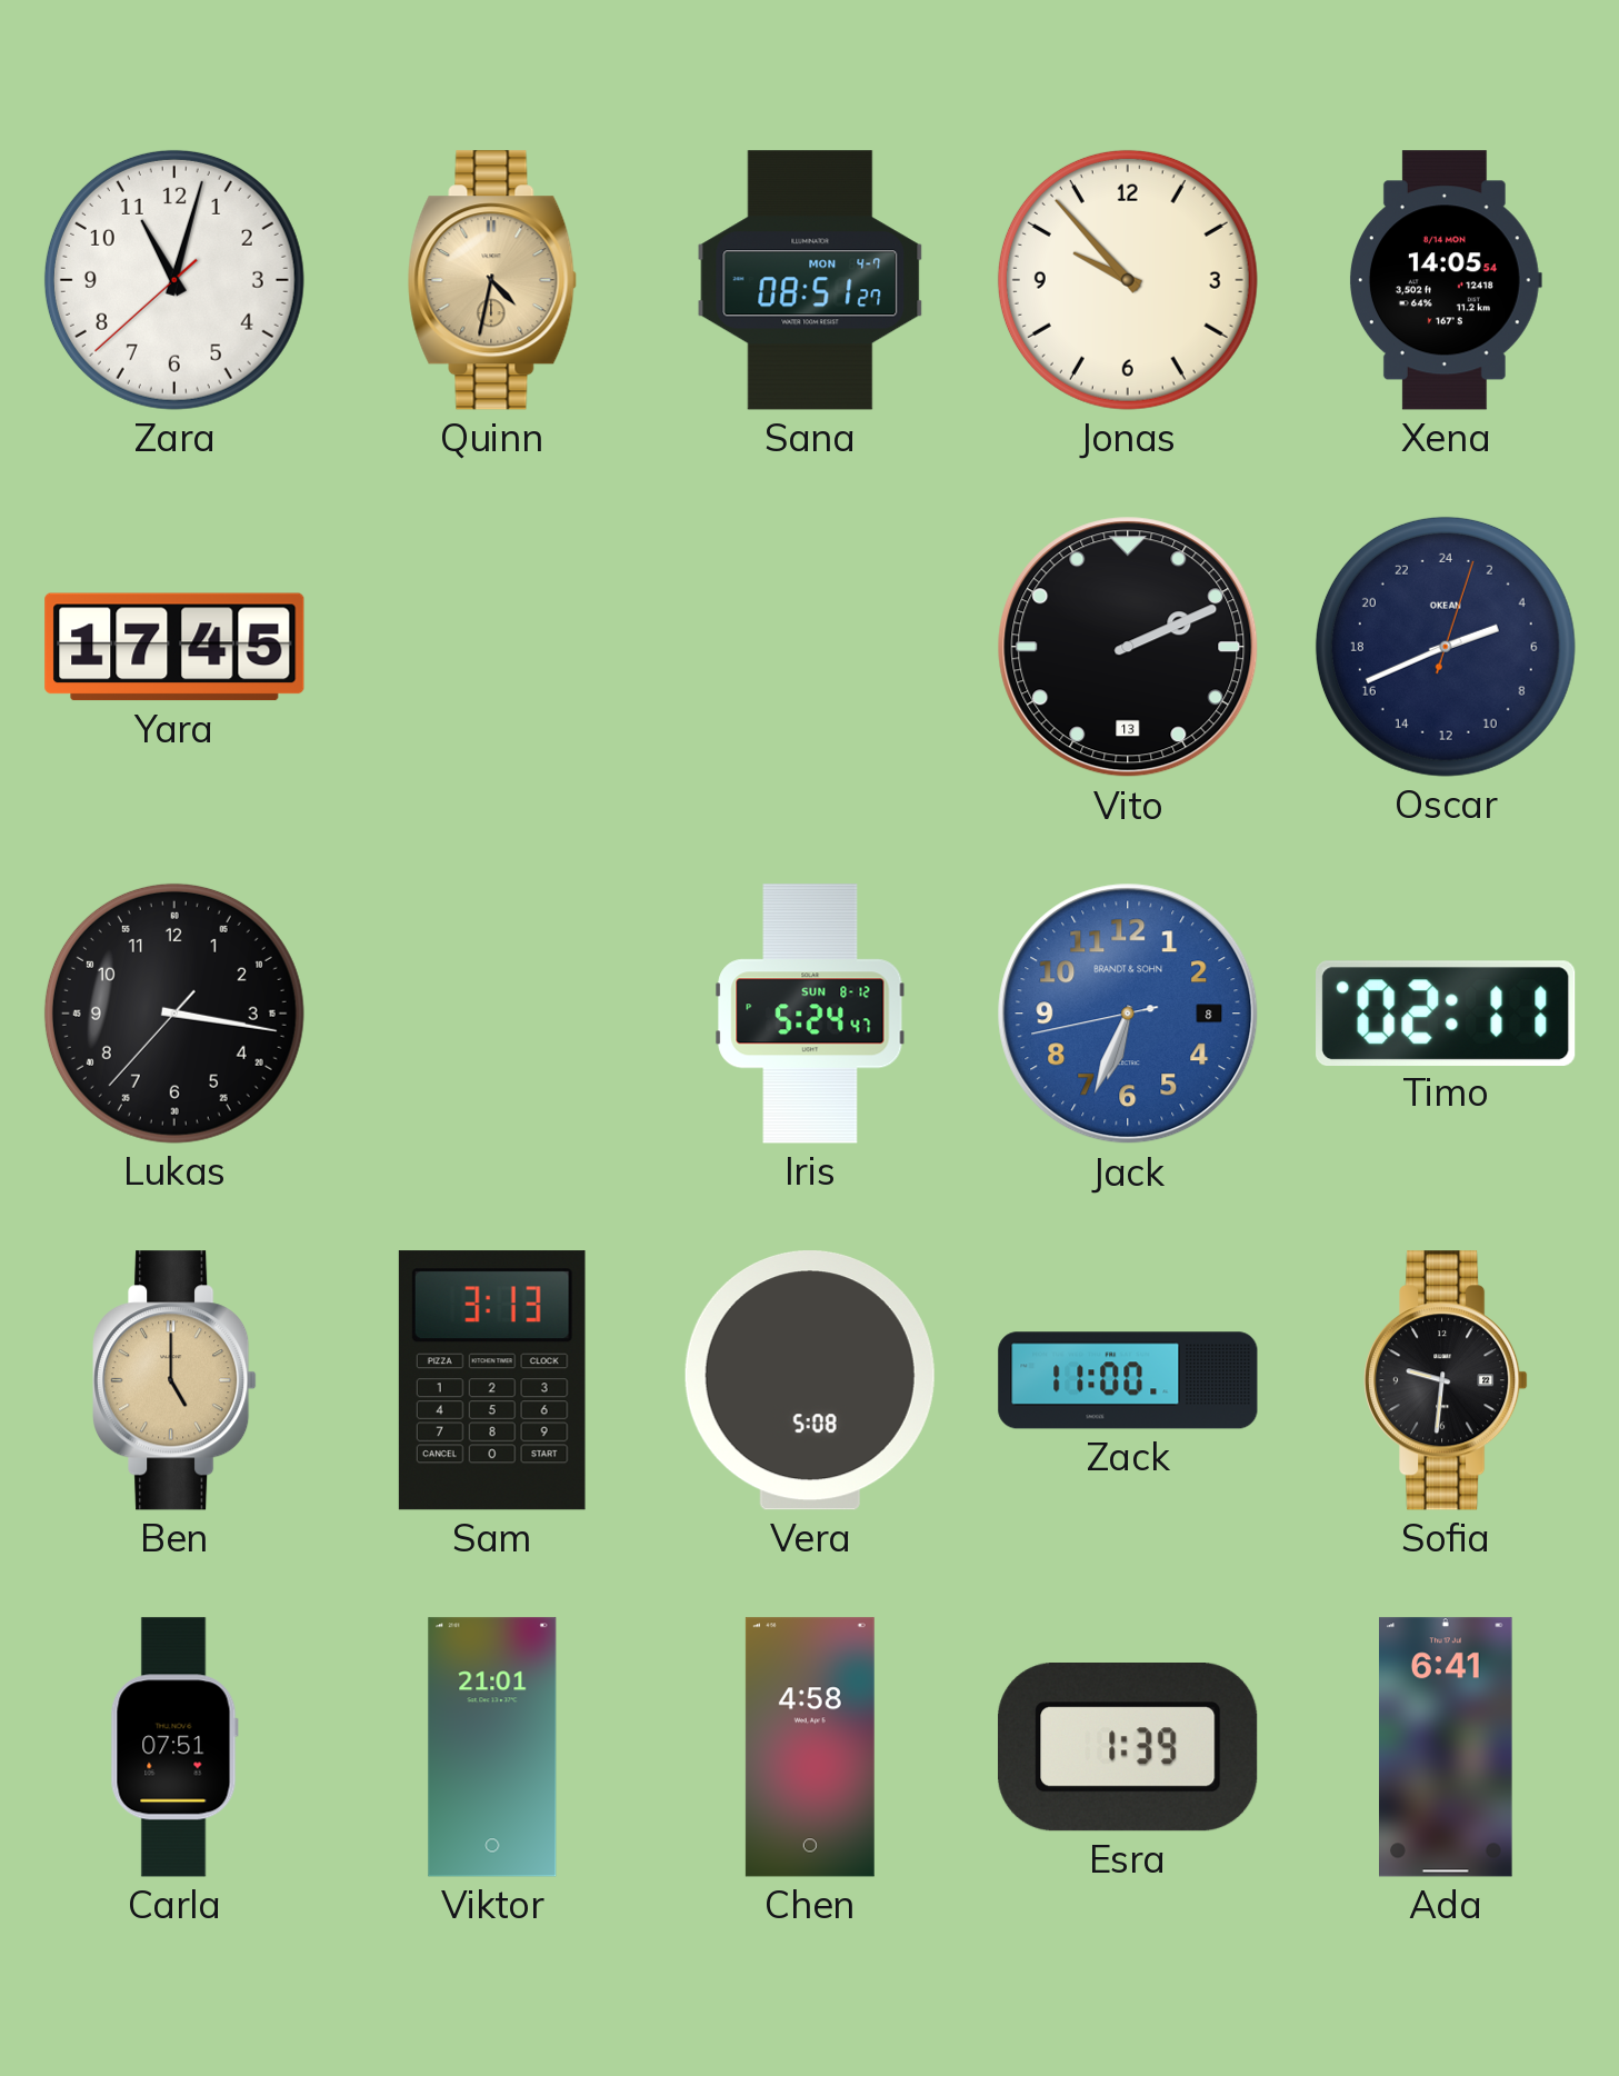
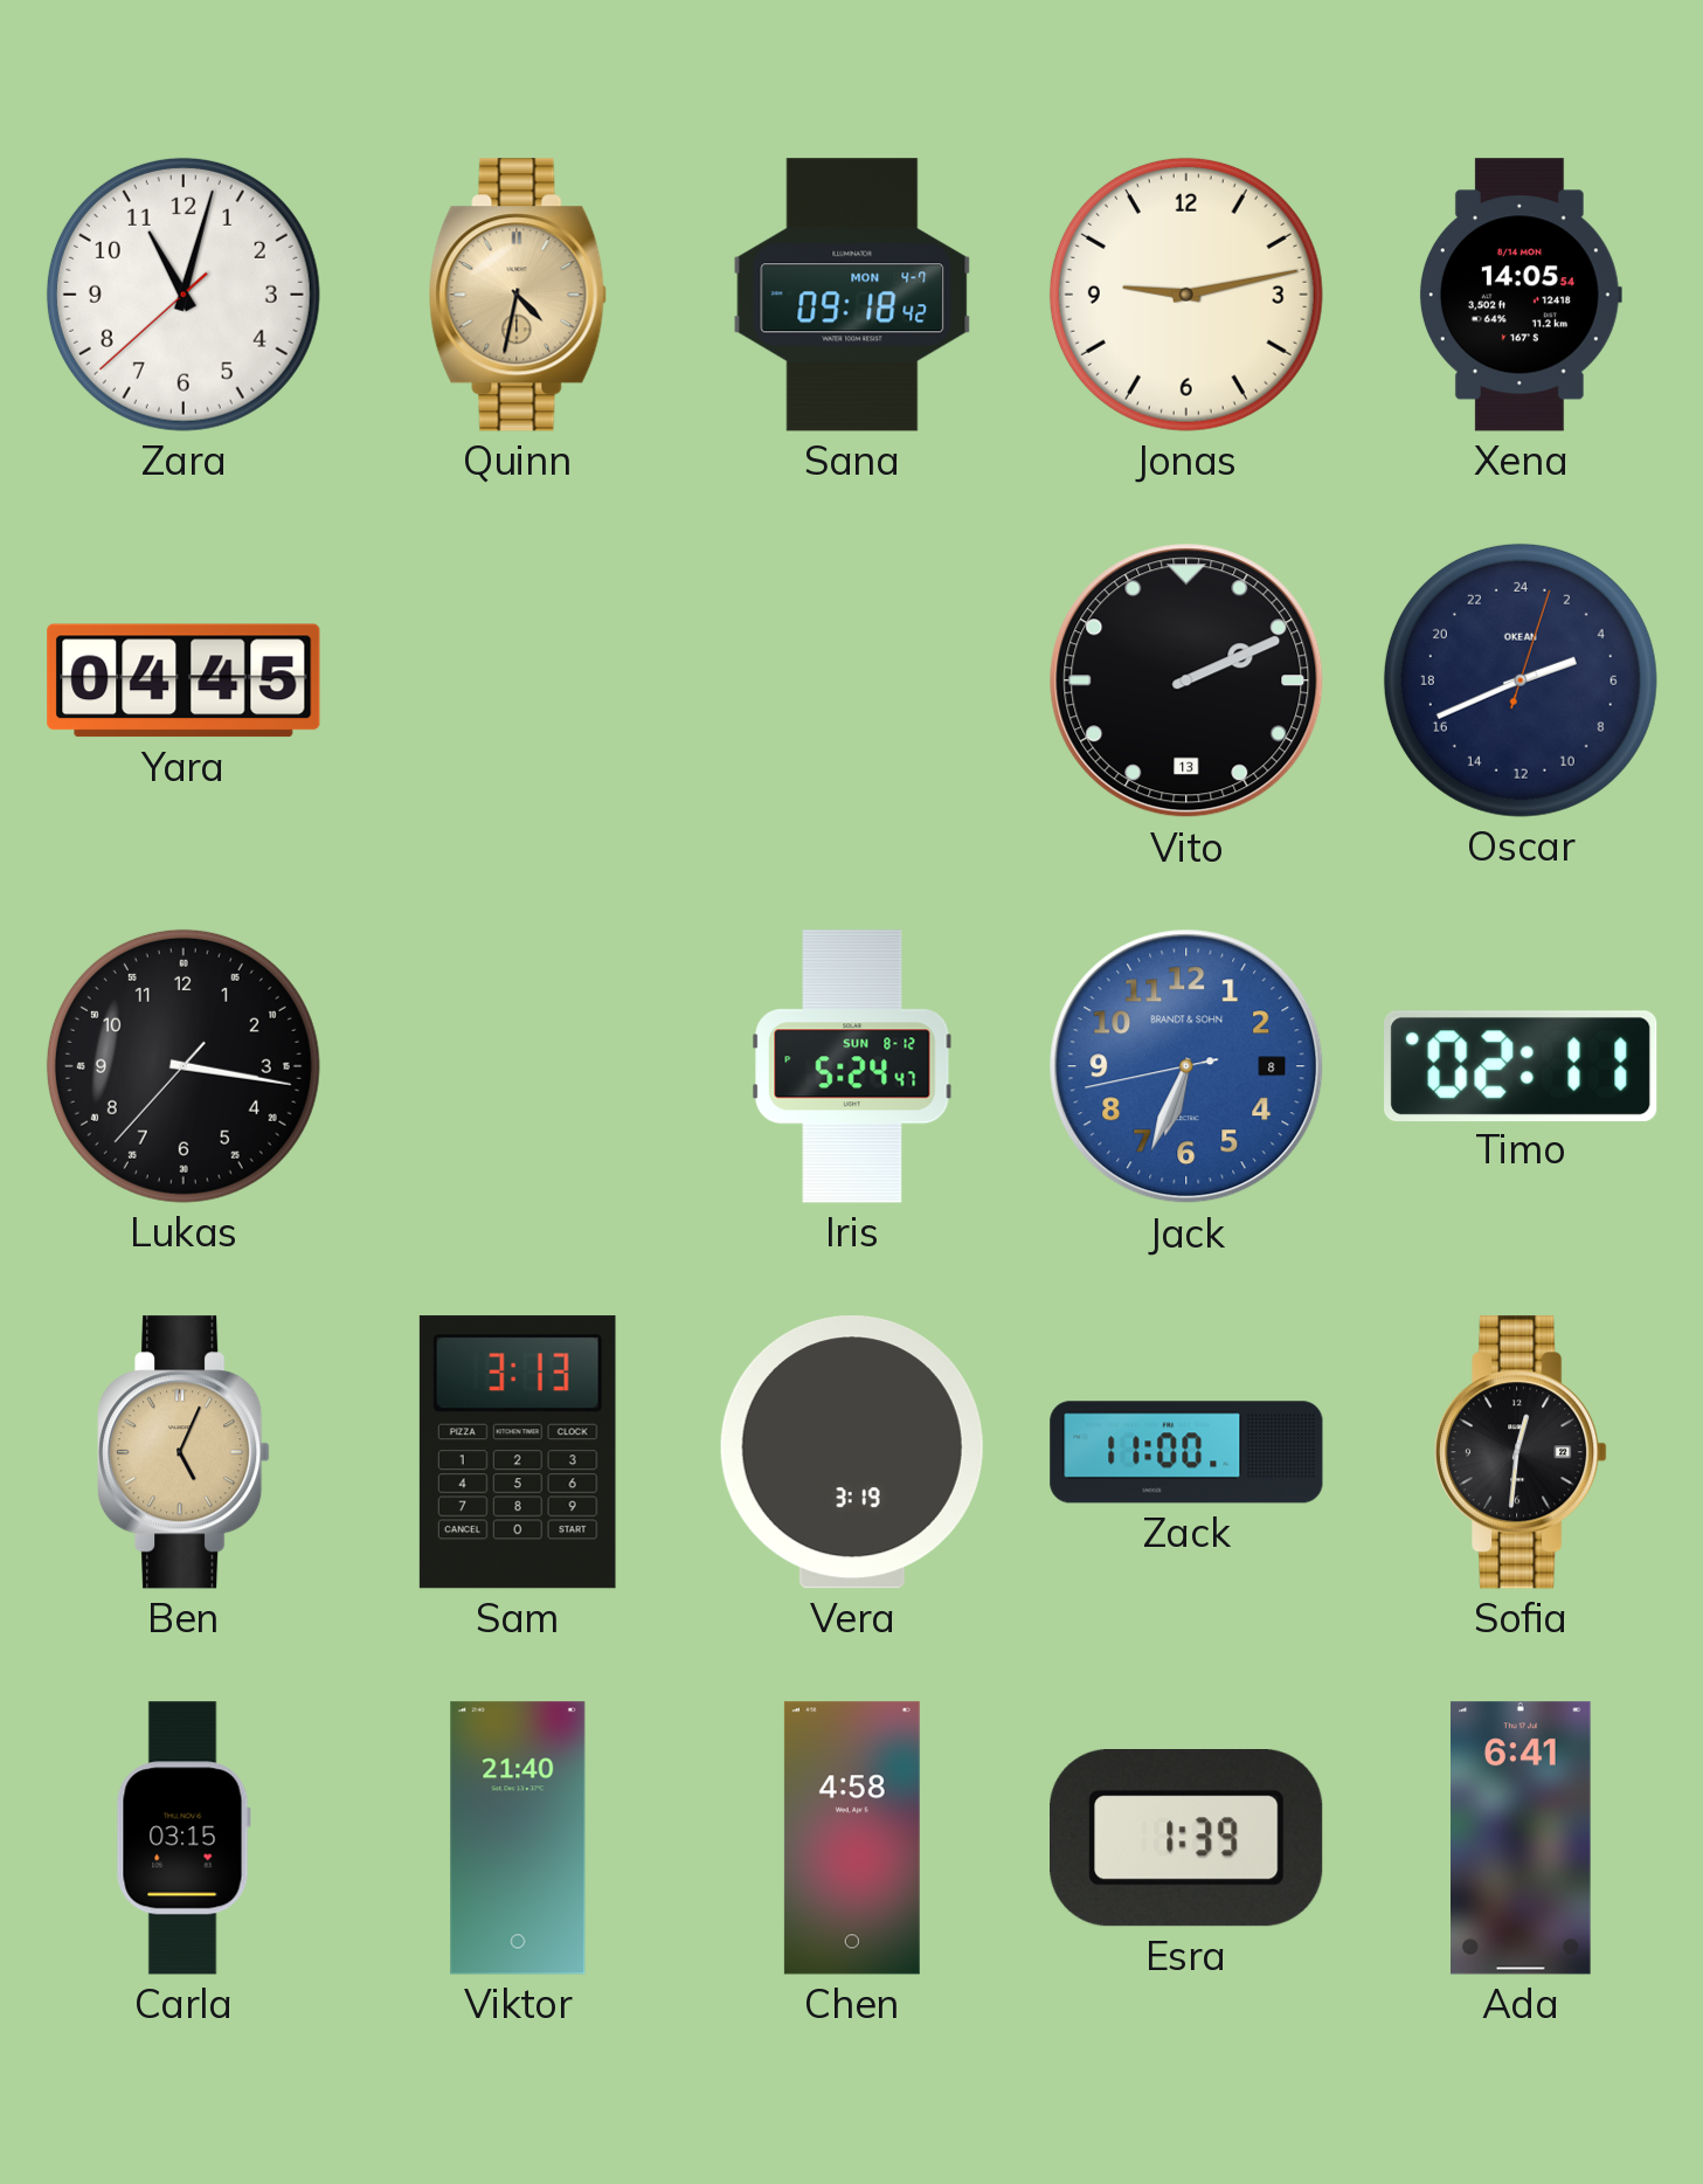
Sana: 08:51 -> 09:18 (852, 295)
Jonas: 9:53 -> 9:13 (1186, 295)
Yara: 17:45 -> 04:45 (184, 680)
Ben: 5:00 -> 5:04 (184, 1452)
Vera: 5:08 -> 3:19 (852, 1452)
Sofia: 9:31 -> 12:31 (1521, 1452)
Carla: 07:51 -> 03:15 (184, 1838)
Viktor: 21:01 -> 21:40 (518, 1838)
